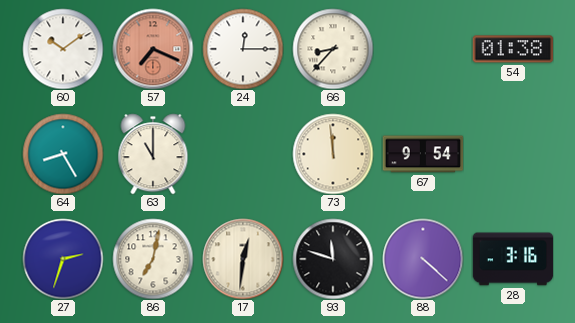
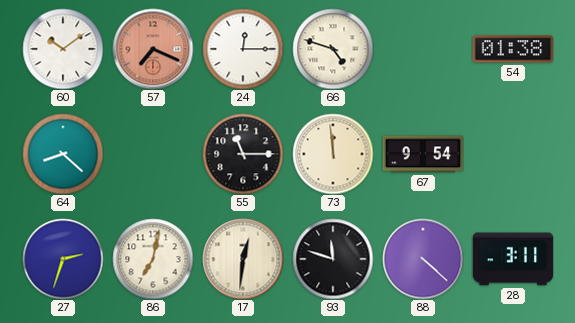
66: 8:37 -> 4:48 (333, 49)
64: 8:25 -> 8:22 (63, 154)
63: 11:00 -> none (153, 154)
55: none -> 11:15 (243, 154)
28: 3:16 -> 3:11 (513, 259)
